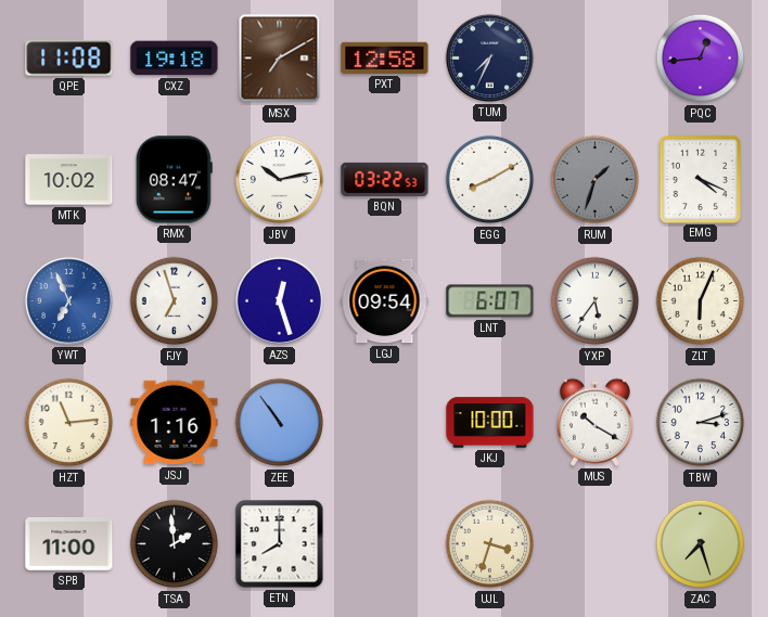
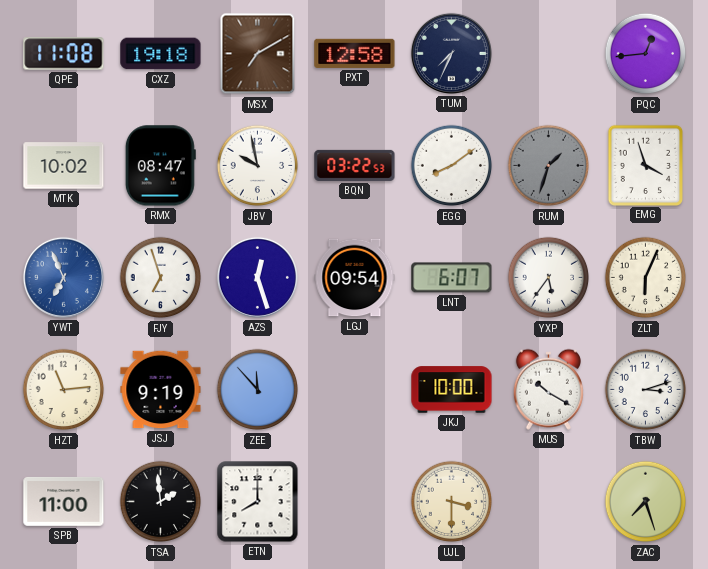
JBV: 10:13 -> 9:58 (258, 166)
EGG: 8:10 -> 8:09 (452, 166)
EMG: 4:19 -> 3:57 (645, 165)
JSJ: 1:16 -> 9:19 (161, 390)
ZEE: 10:54 -> 11:53 (258, 390)
UJL: 3:33 -> 3:30 (452, 502)
